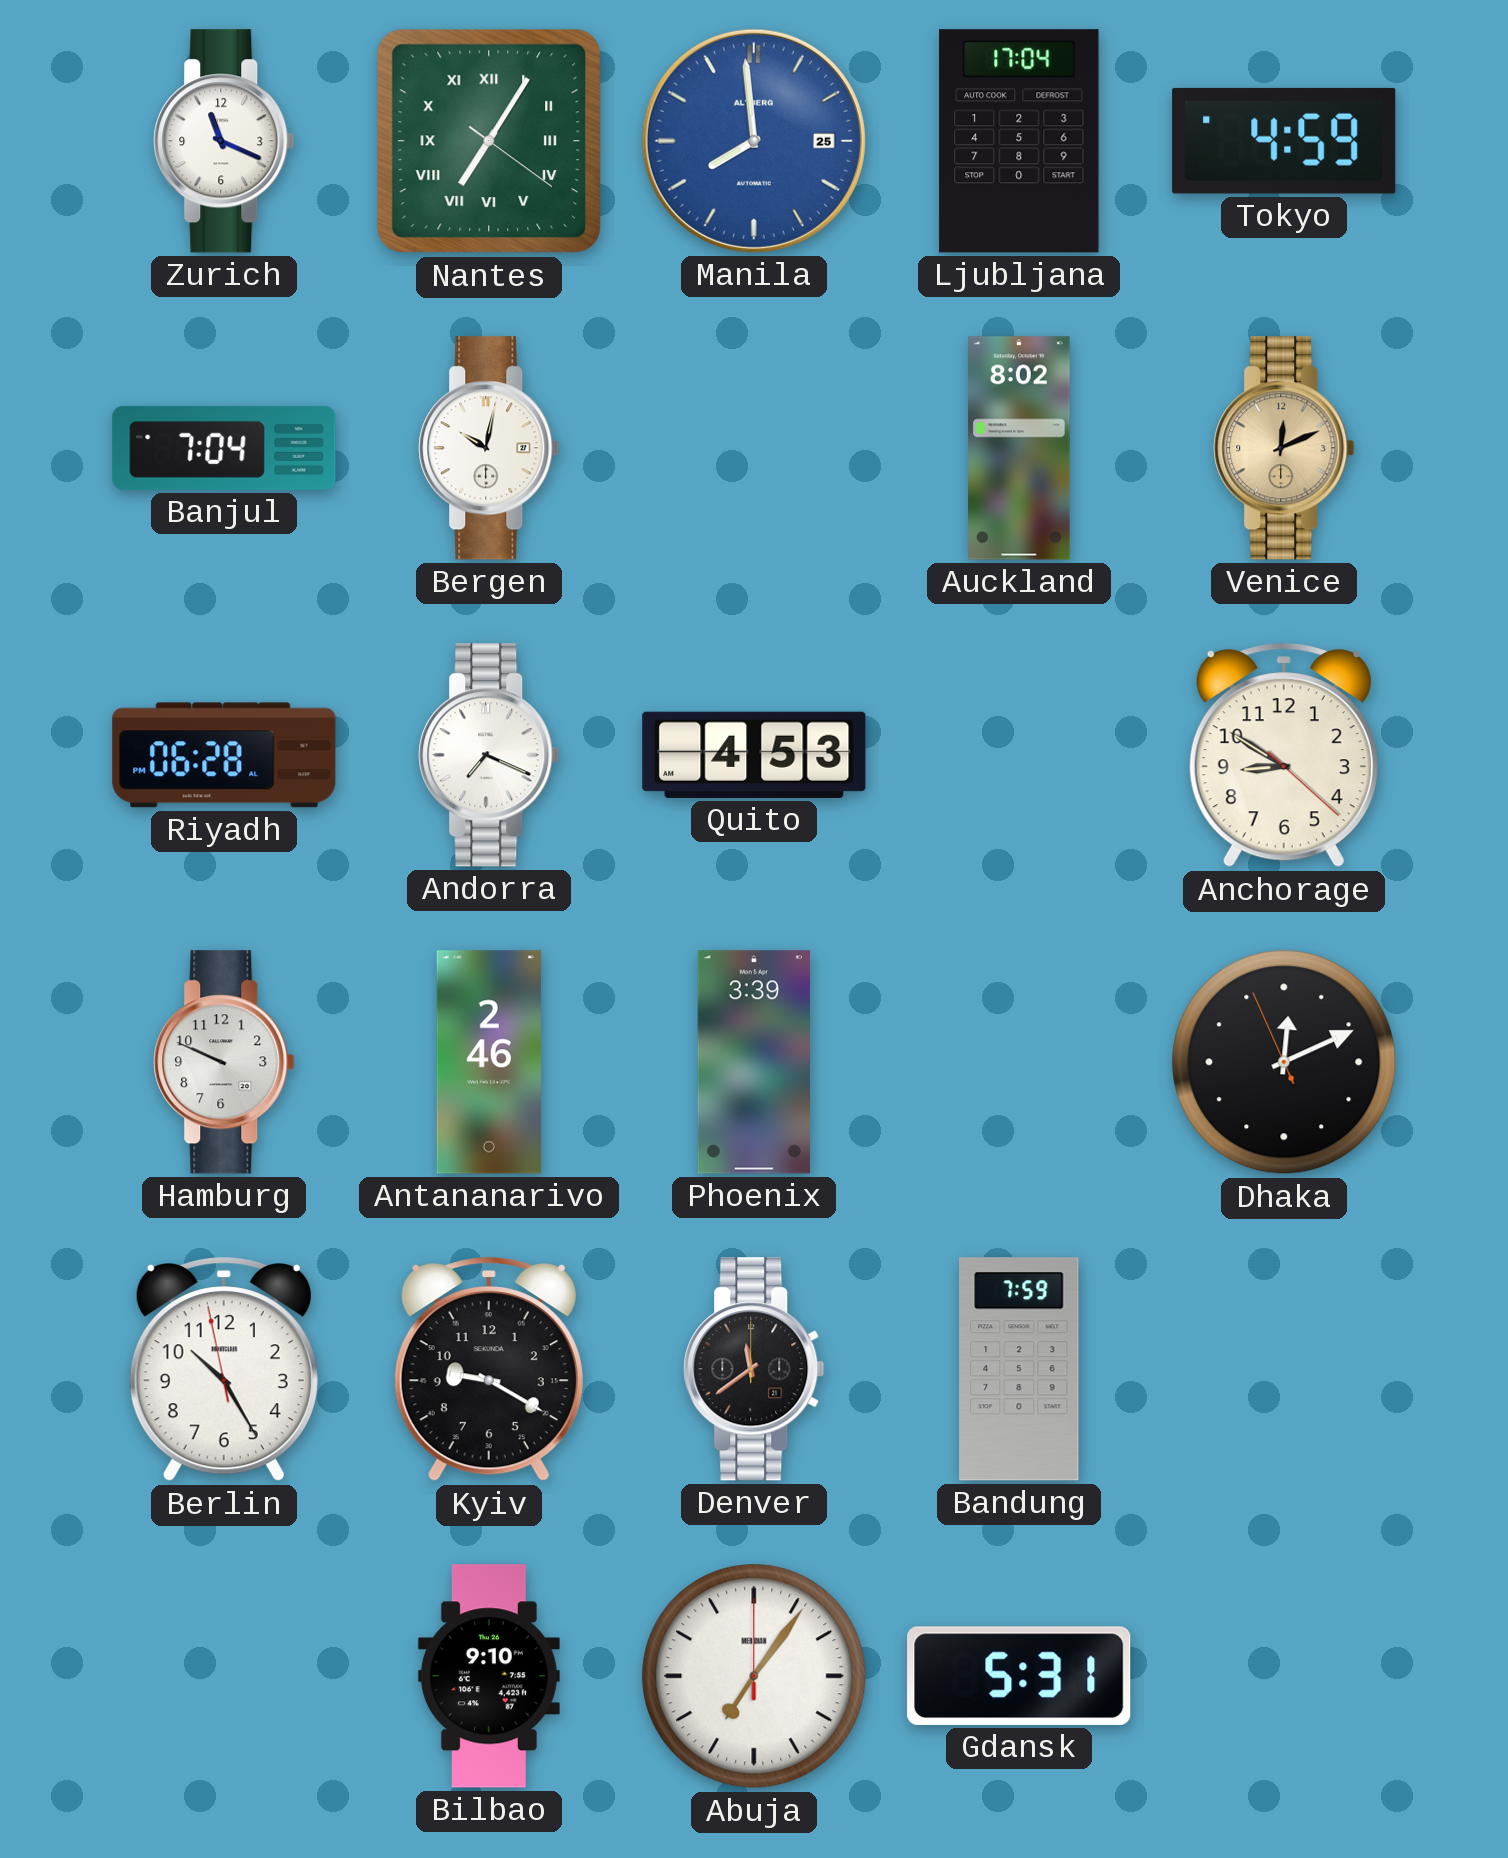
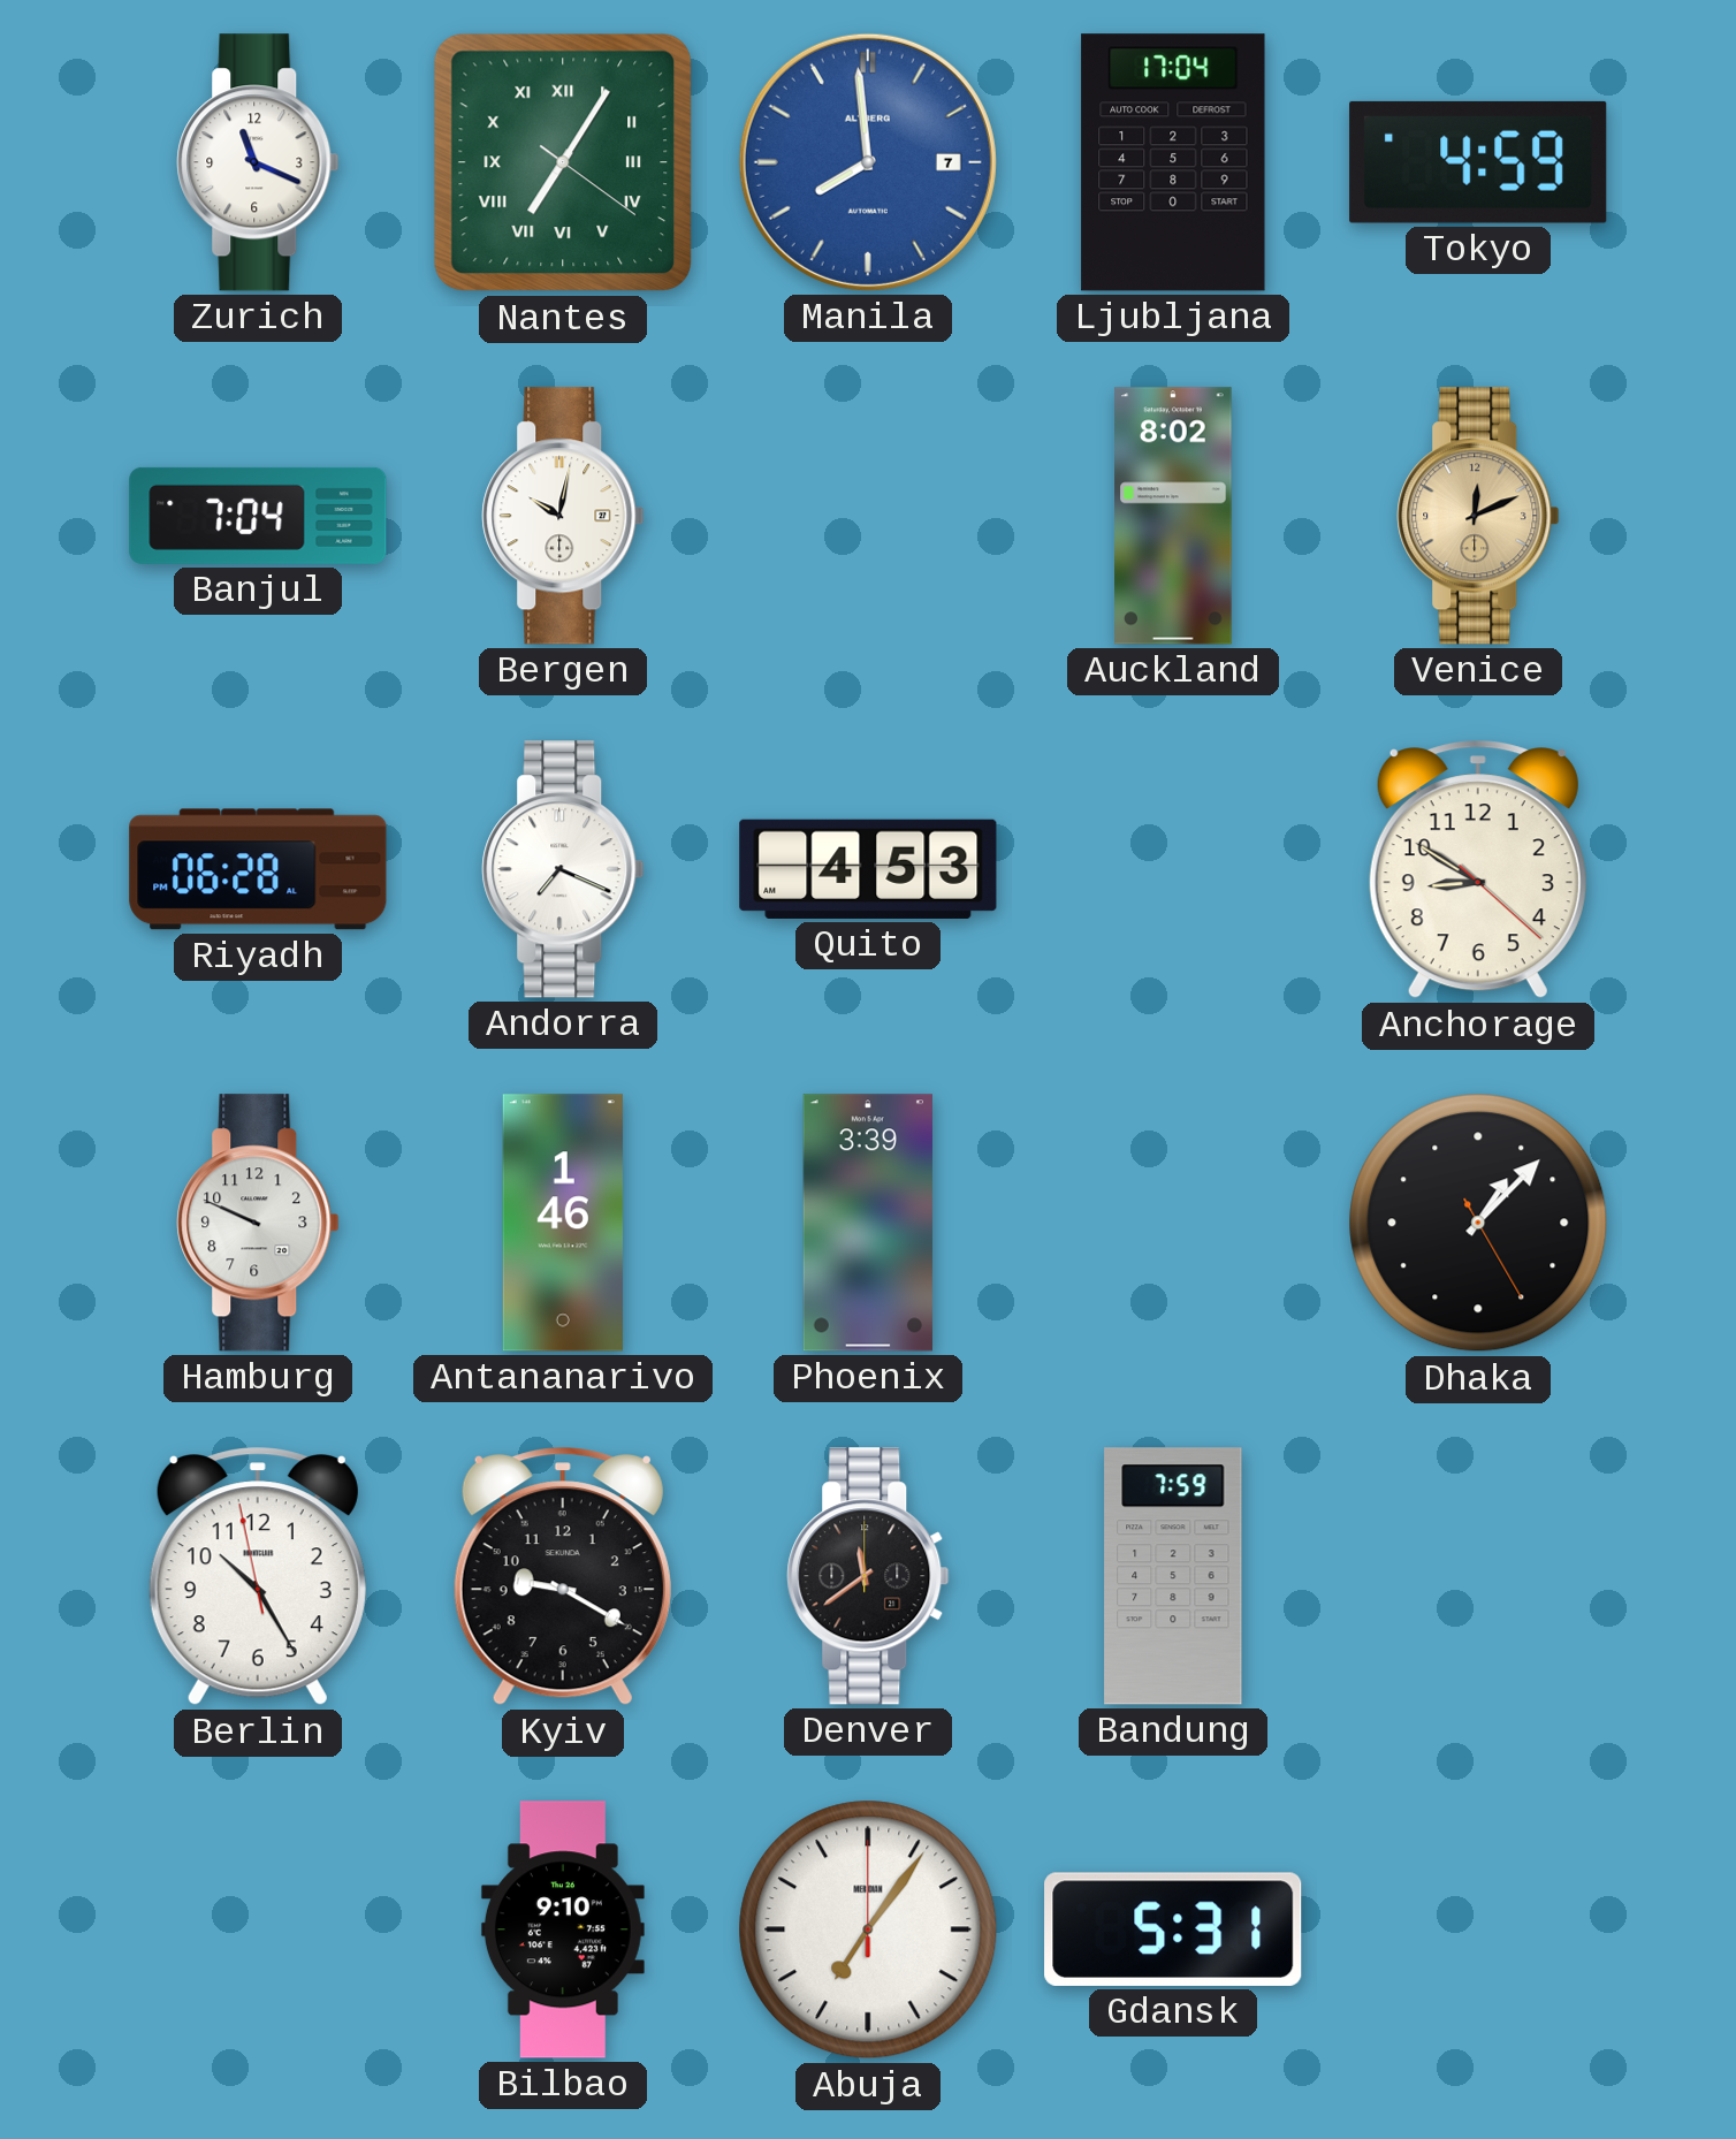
Manila date: 25 -> 7 (868, 162)
Antananarivo: 2:46 -> 1:46 (563, 1223)
Dhaka: 12:10 -> 1:07 (1478, 1223)
